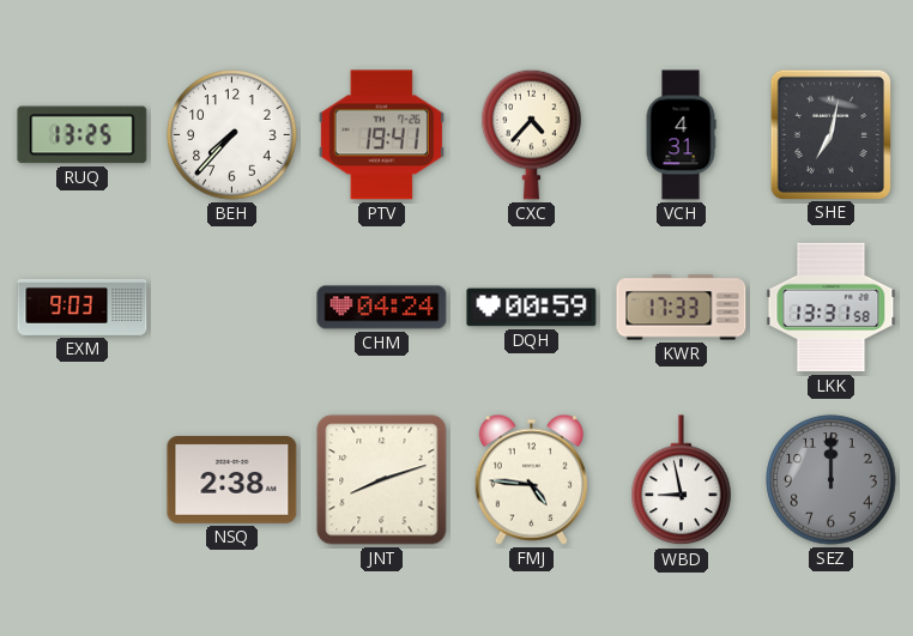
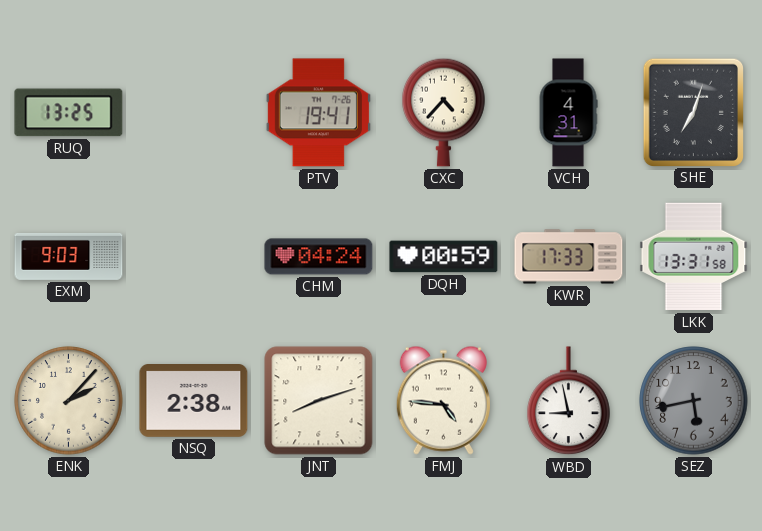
BEH: 7:37 -> none (232, 135)
SHE: 7:02 -> 7:03 (693, 112)
ENK: none -> 2:07 (69, 401)
SEZ: 12:00 -> 5:43 (694, 401)
